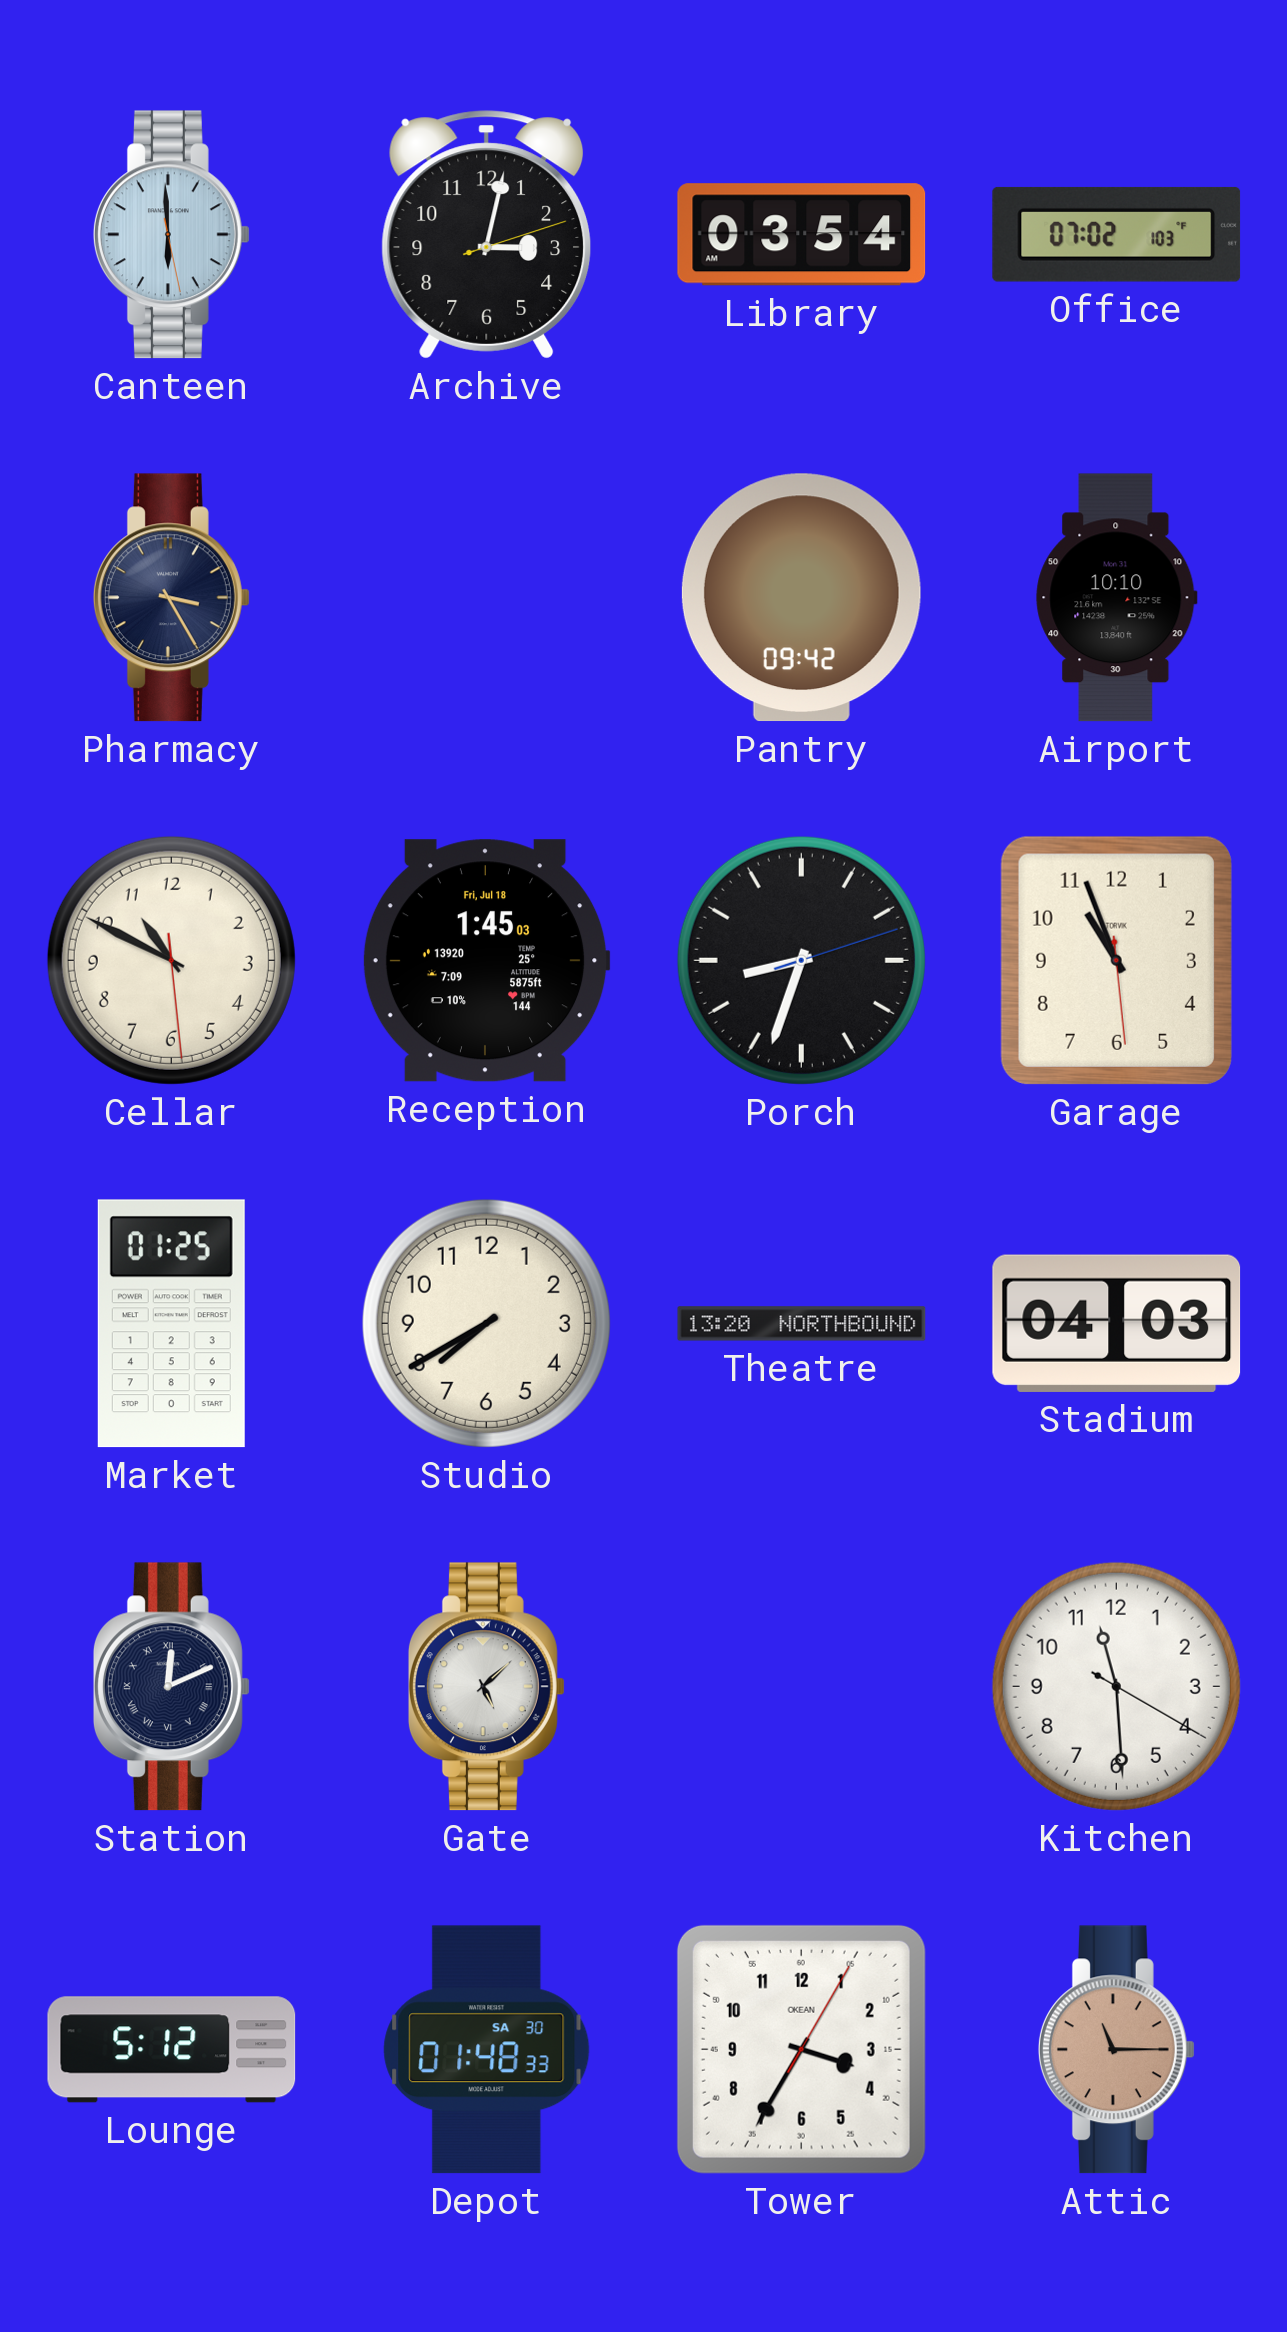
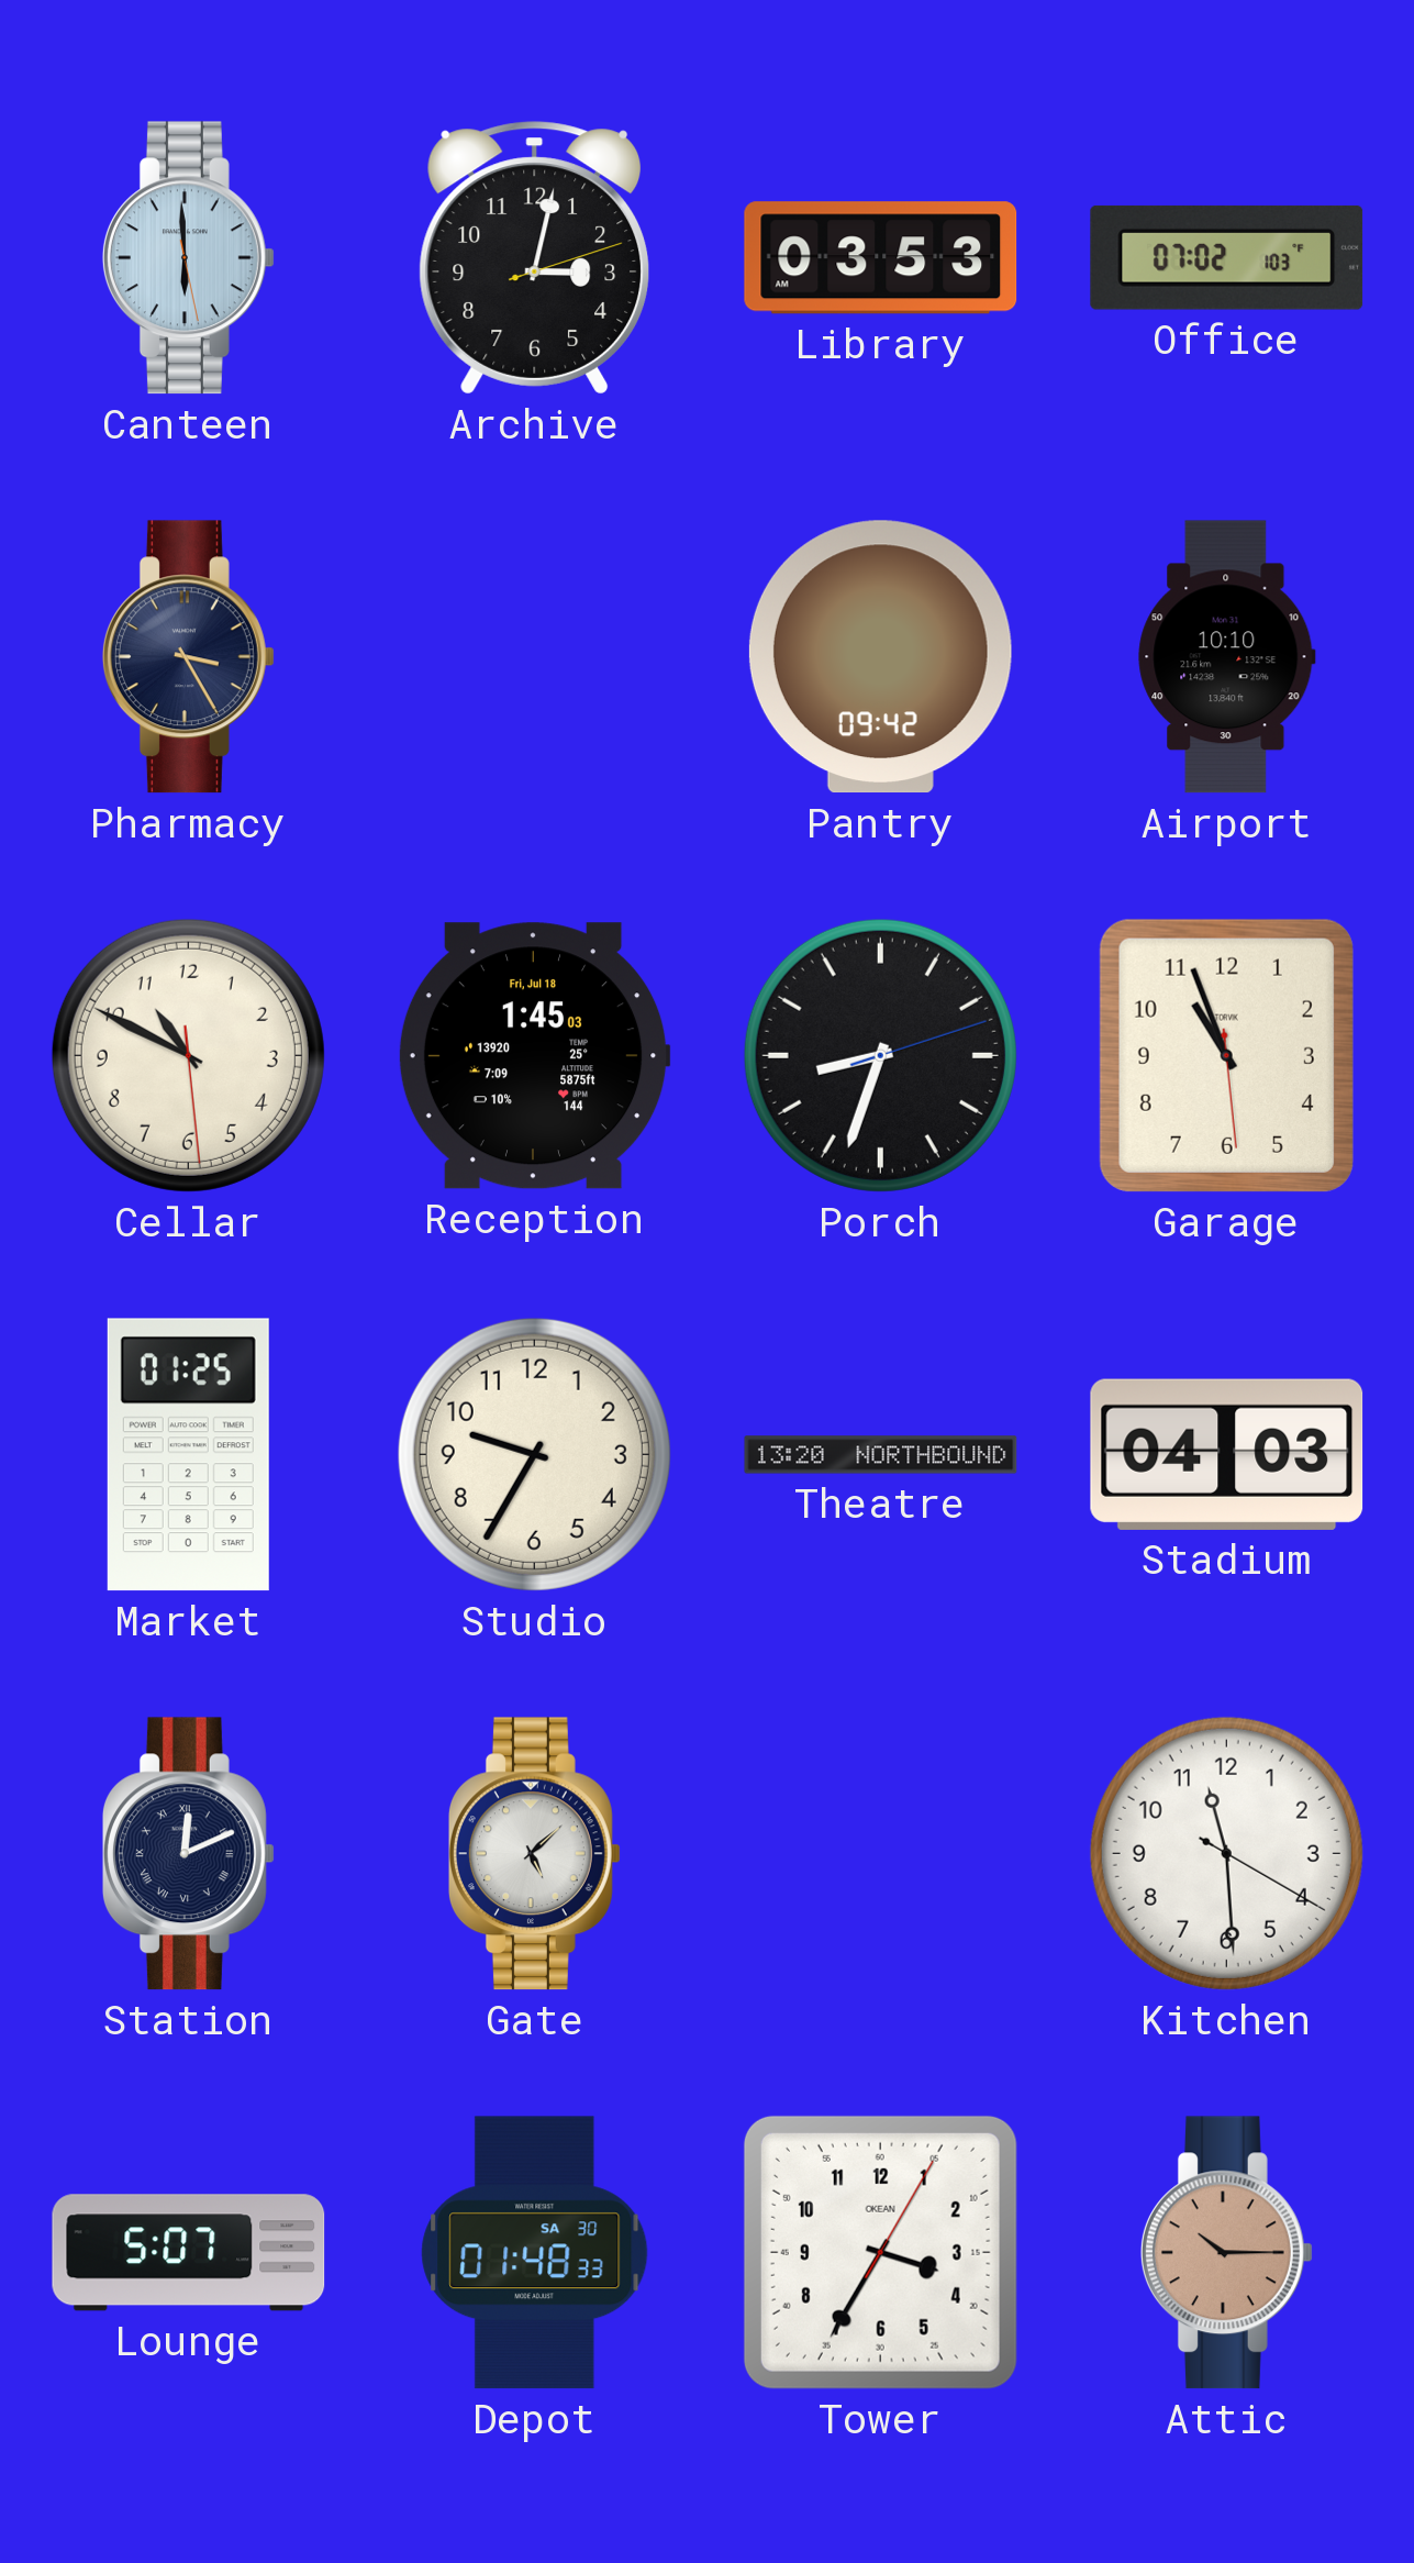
Library: 03:54 -> 03:53 (881, 258)
Studio: 7:40 -> 9:35 (534, 1454)
Lounge: 5:12 -> 5:07 (189, 2253)
Attic: 11:15 -> 10:15 (1226, 2253)
